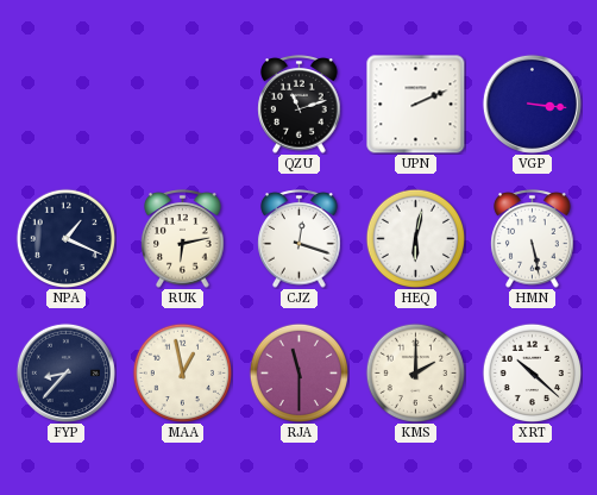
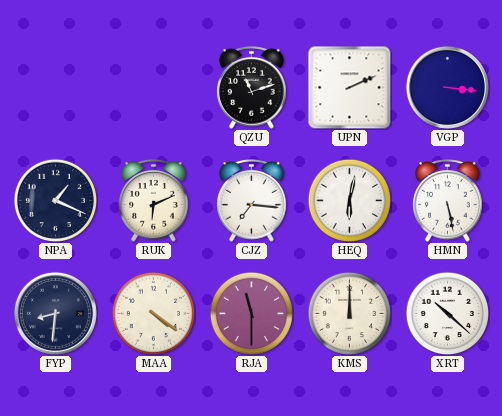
RUK: 6:13 -> 6:11 (154, 201)
CJZ: 12:18 -> 7:16 (252, 201)
FYP: 8:37 -> 8:31 (55, 313)
MAA: 12:58 -> 4:21 (153, 313)
KMS: 2:00 -> 12:00 (349, 313)
